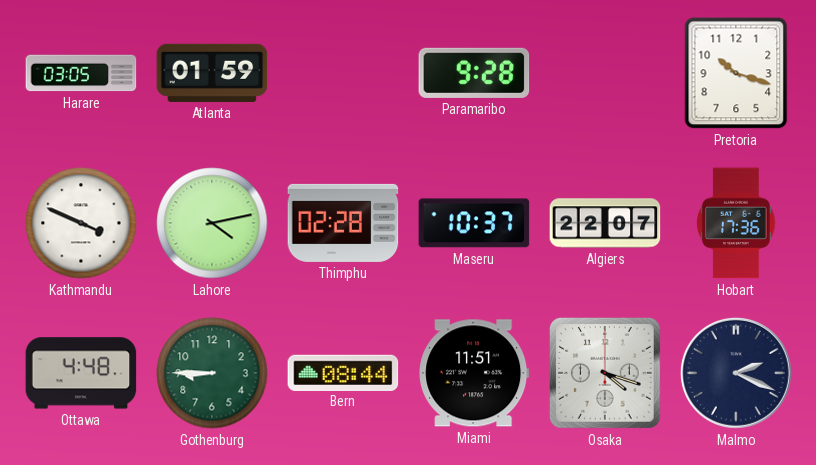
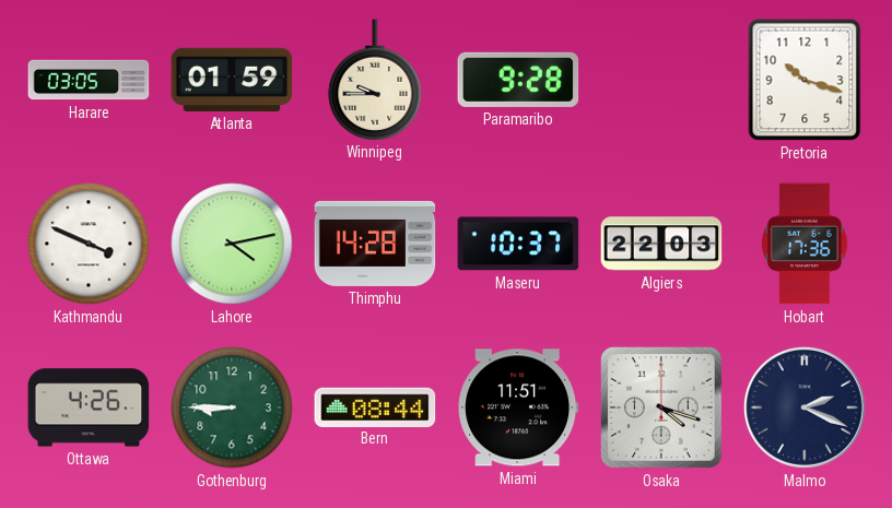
Winnipeg: none -> 9:45 (375, 80)
Thimphu: 02:28 -> 14:28 (375, 244)
Algiers: 22:07 -> 22:03 (661, 244)
Ottawa: 4:48 -> 4:26 (89, 407)
